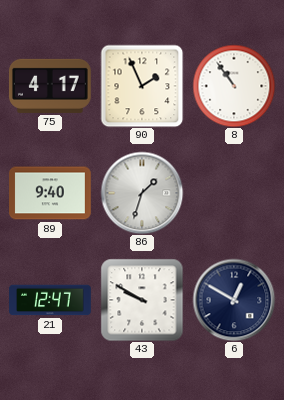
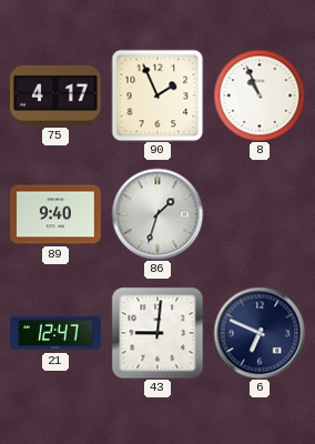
8: 10:54 -> 10:56 (260, 95)
43: 9:50 -> 9:01 (157, 333)
6: 12:50 -> 6:49 (260, 333)
